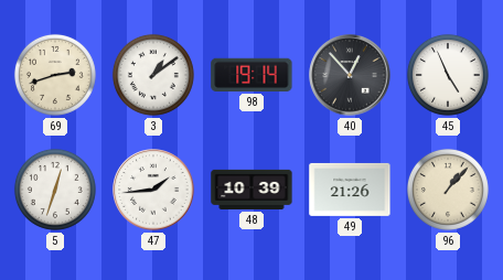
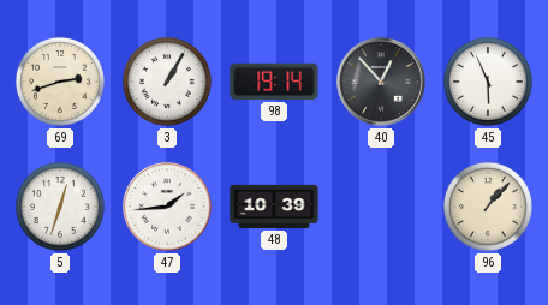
3: 1:09 -> 1:05 (167, 82)
45: 4:56 -> 5:56 (488, 82)
49: 21:26 -> none (350, 190)
